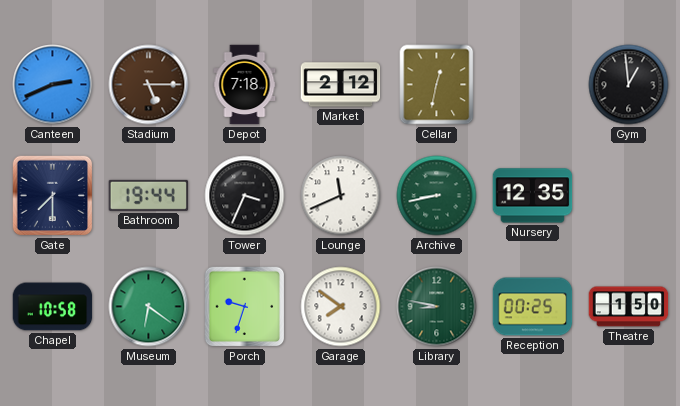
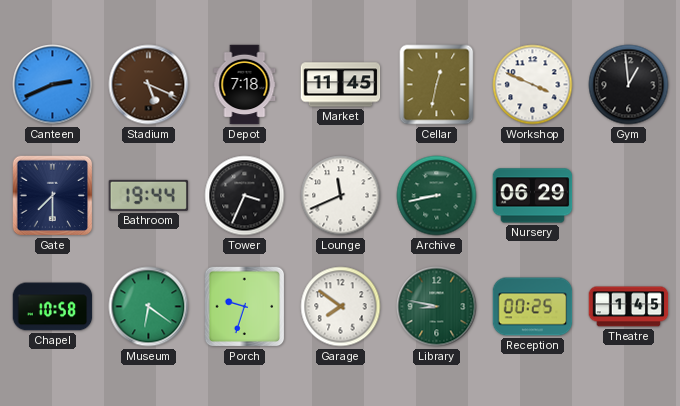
Stadium: 5:15 -> 5:19 (149, 85)
Market: 2:12 -> 11:45 (341, 85)
Workshop: none -> 3:49 (533, 85)
Nursery: 12:35 -> 06:29 (533, 196)
Theatre: 1:50 -> 1:45 (629, 307)
